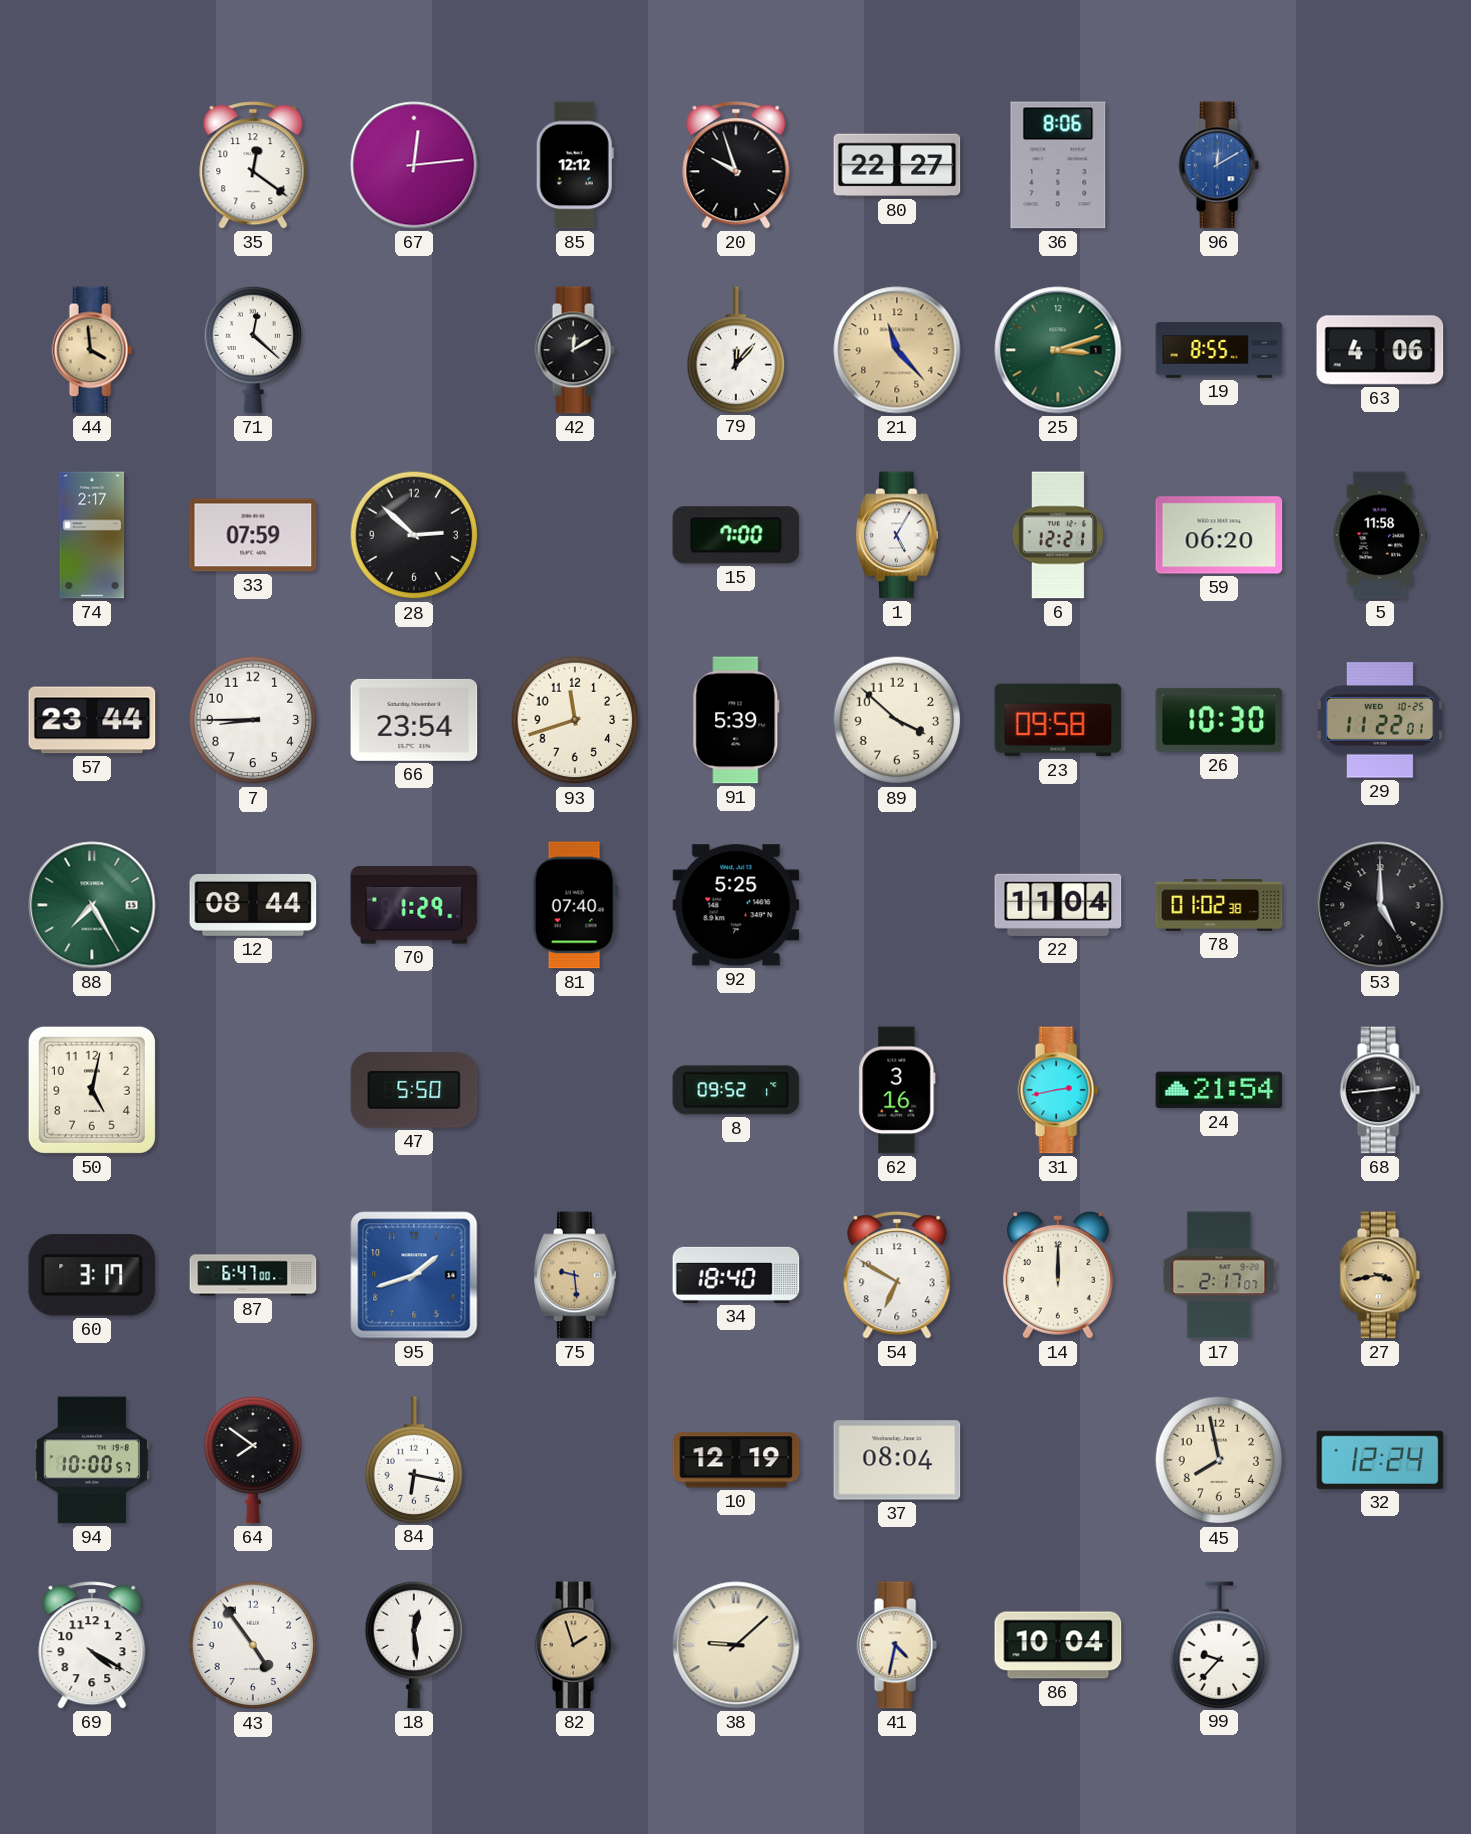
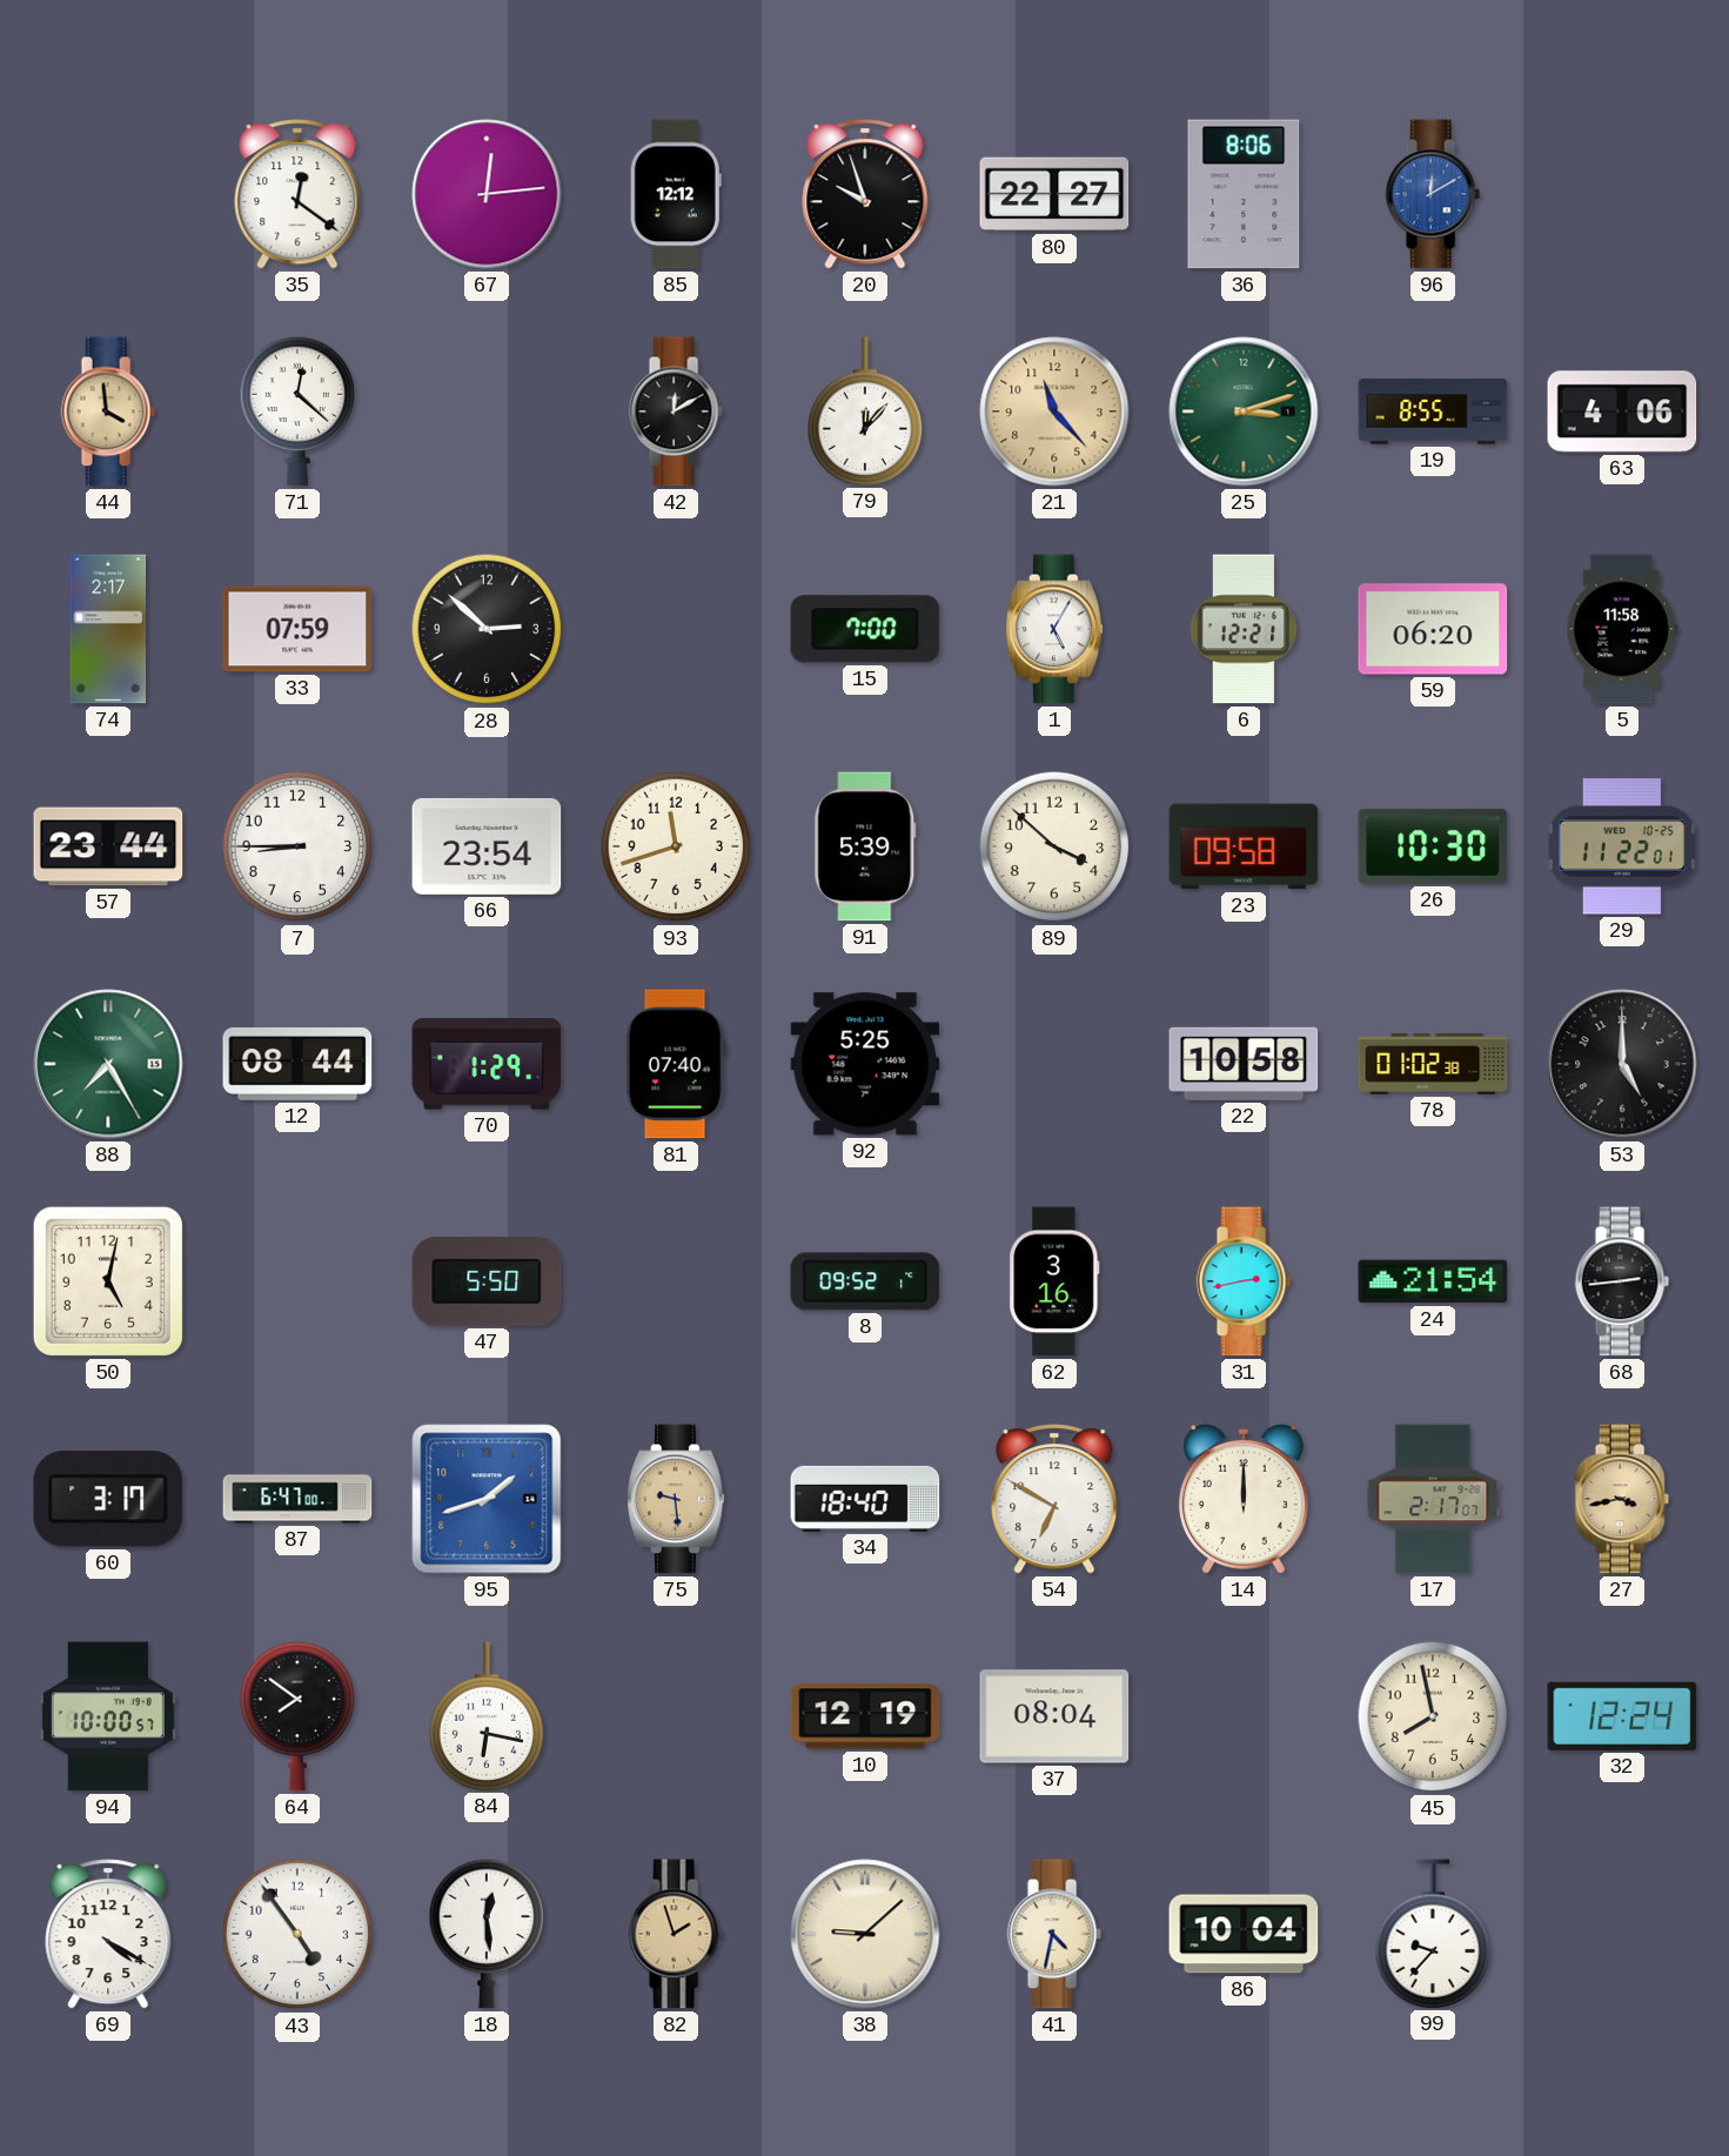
22: 11:04 -> 10:58 (1244, 1064)
